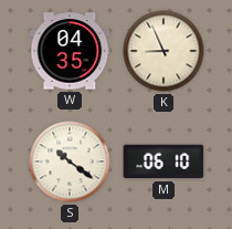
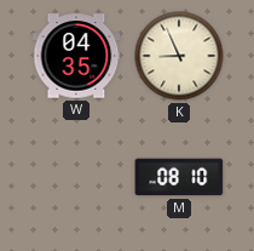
S: 10:21 -> none (70, 162)
M: 06:10 -> 08:10 (179, 177)
